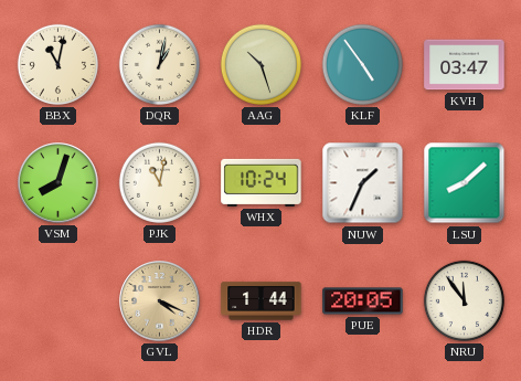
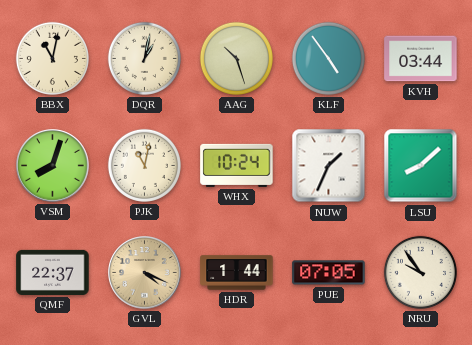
KVH: 03:47 -> 03:44 (421, 59)
QMF: none -> 22:37 (53, 272)
PUE: 20:05 -> 07:05 (329, 273)
NRU: 11:54 -> 9:54 (420, 272)
